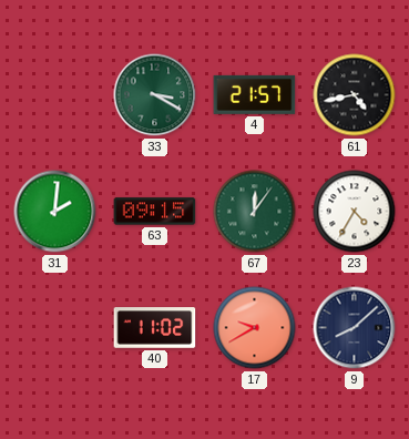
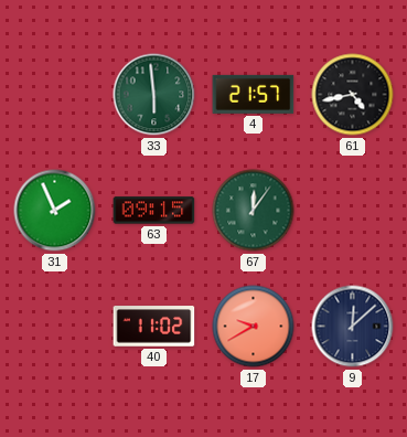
33: 3:20 -> 5:59 (154, 95)
31: 2:01 -> 1:56 (55, 211)
23: 4:35 -> none (355, 212)
9: 8:08 -> 12:08 (353, 327)
